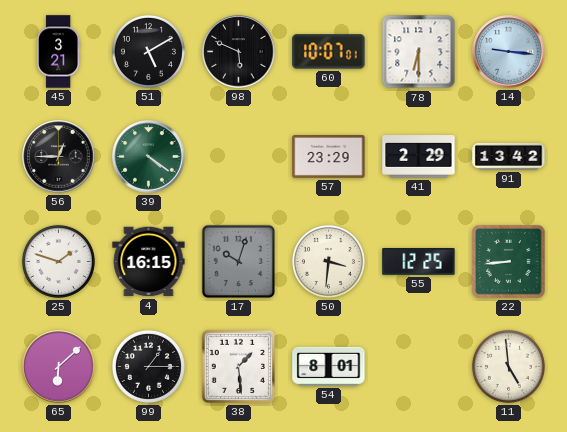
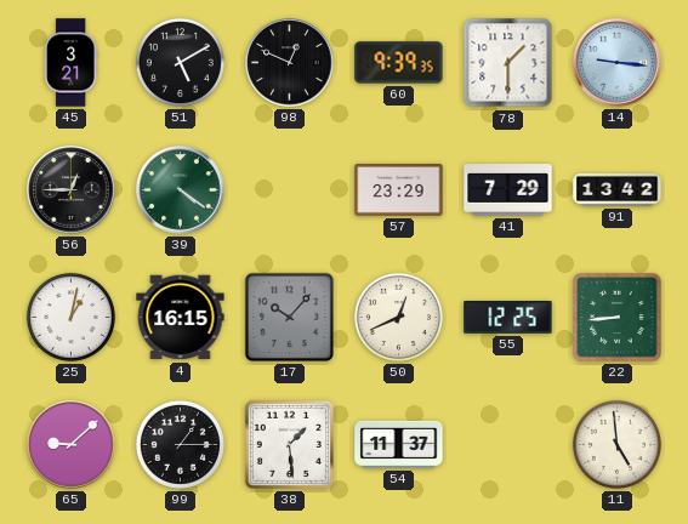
98: 5:49 -> 12:49 (290, 63)
60: 10:07 -> 9:39 (399, 63)
78: 6:30 -> 1:30 (508, 63)
41: 2:29 -> 7:29 (508, 190)
25: 1:48 -> 1:02 (70, 317)
17: 10:03 -> 10:07 (289, 317)
50: 3:31 -> 12:41 (398, 317)
65: 6:08 -> 9:08 (72, 445)
54: 8:01 -> 11:37 (399, 444)
